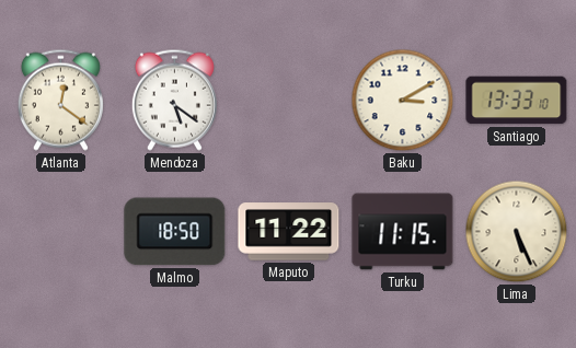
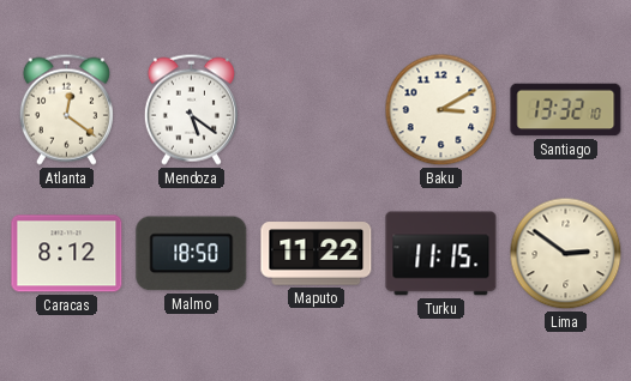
Santiago: 13:33 -> 13:32 (566, 110)
Caracas: none -> 8:12 (67, 254)
Lima: 5:26 -> 2:51 (566, 254)
